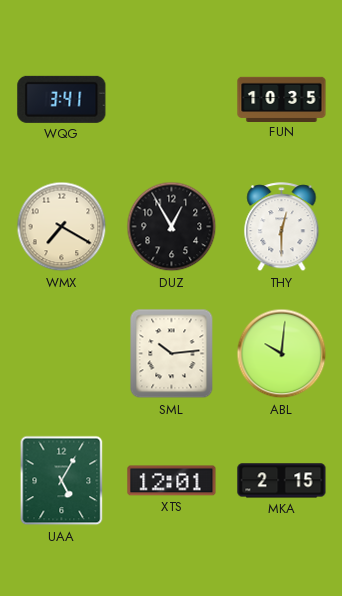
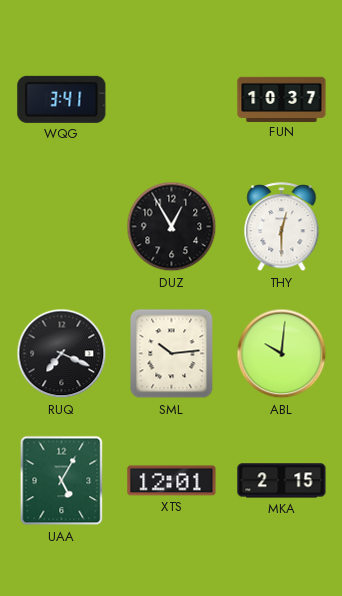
FUN: 10:35 -> 10:37 (282, 99)
WMX: 7:20 -> none (62, 227)
RUQ: none -> 7:19 (62, 354)
